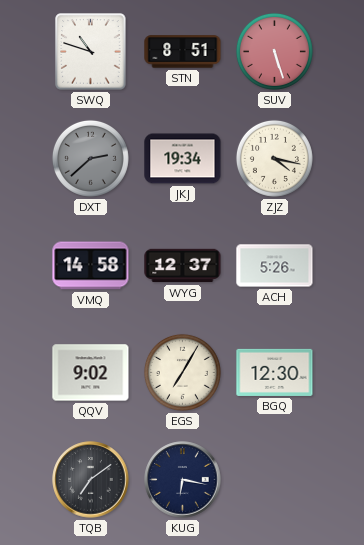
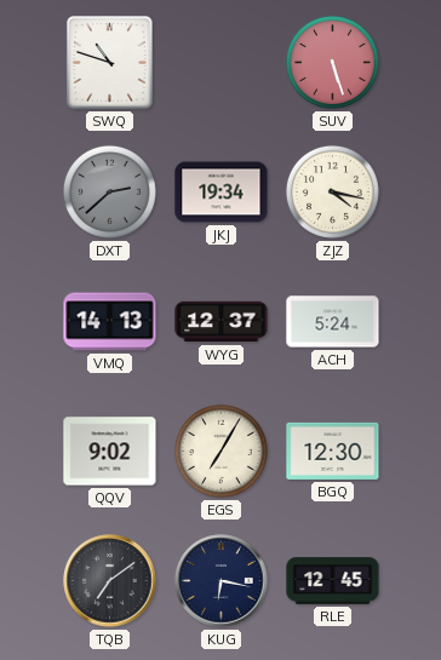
STN: 8:51 -> none (183, 52)
VMQ: 14:58 -> 14:13 (110, 322)
ACH: 5:26 -> 5:24 (333, 322)
RLE: none -> 12:45 (333, 581)
